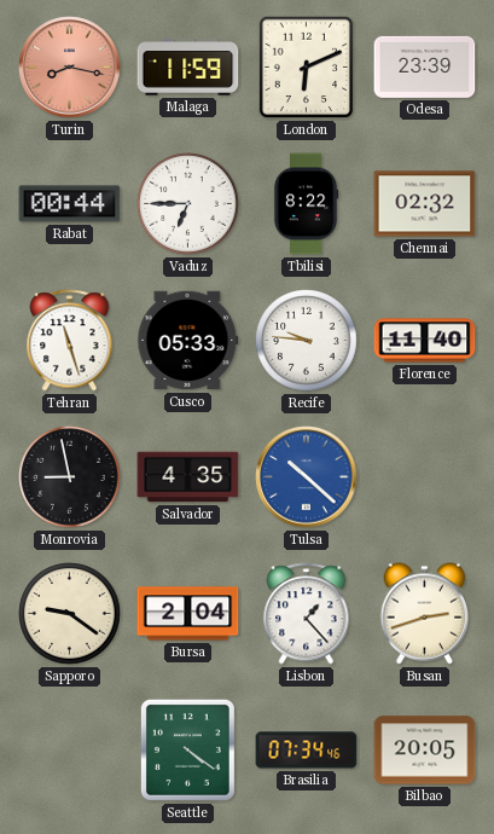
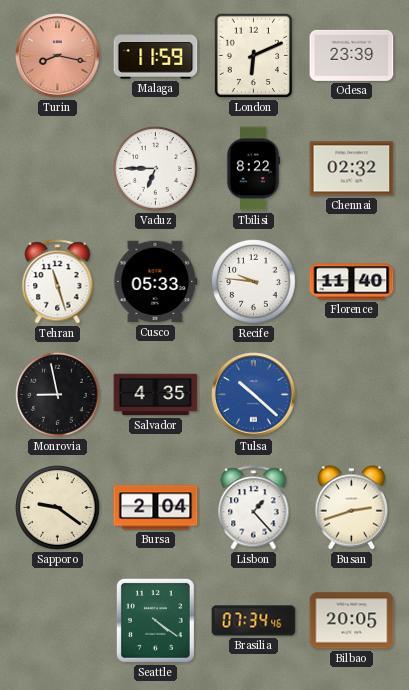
Rabat: 00:44 -> none (70, 204)
